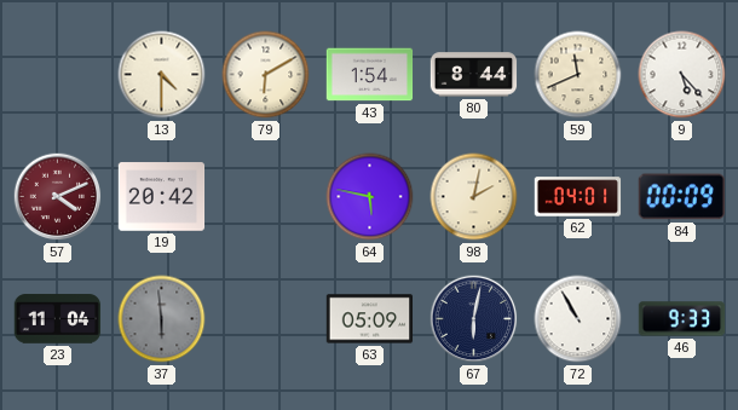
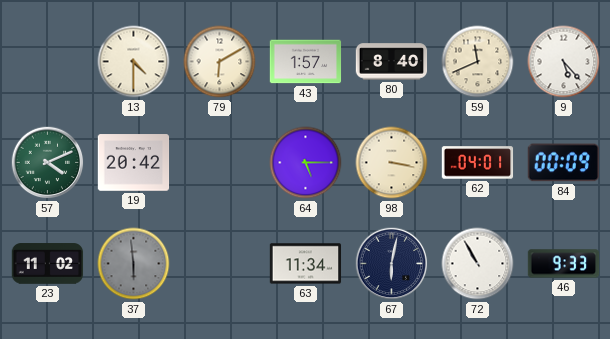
43: 1:54 -> 1:57 (306, 62)
80: 8:44 -> 8:40 (392, 62)
57 dial: burgundy -> green (48, 163)
64: 5:47 -> 5:15 (306, 163)
98: 2:02 -> 3:17 (392, 163)
23: 11:04 -> 11:02 (48, 264)
63: 05:09 -> 11:34 (306, 264)
